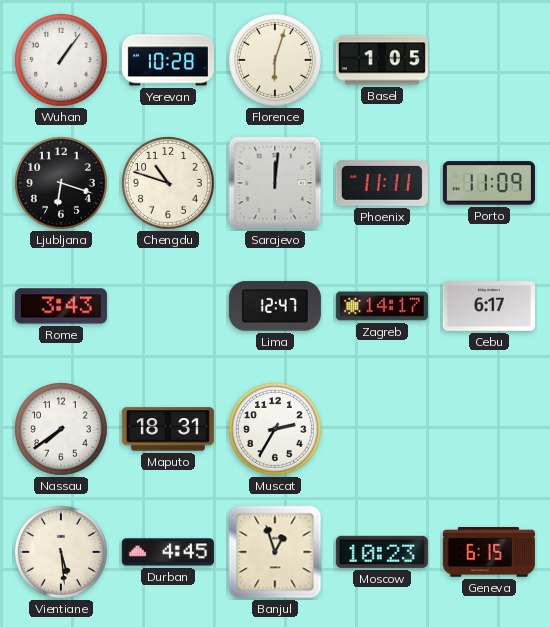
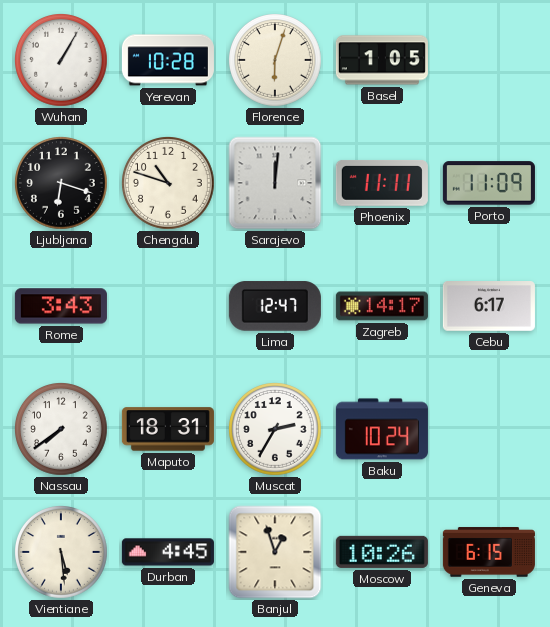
Wuhan: 1:06 -> 1:05 (62, 61)
Baku: none -> 10:24 (382, 429)
Moscow: 10:23 -> 10:26 (382, 552)
